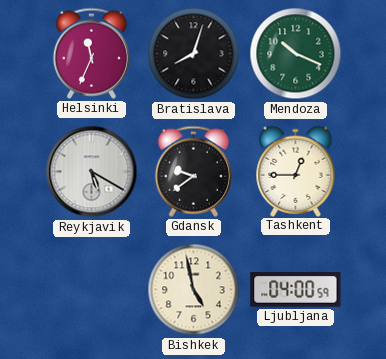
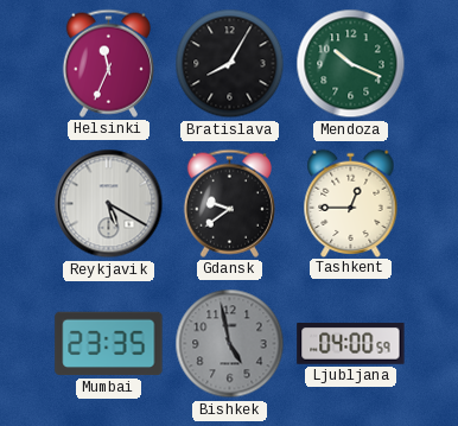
Bratislava: 8:03 -> 8:05 (230, 64)
Mumbai: none -> 23:35 (109, 344)
Bishkek dial: cream -> grey (230, 344)
